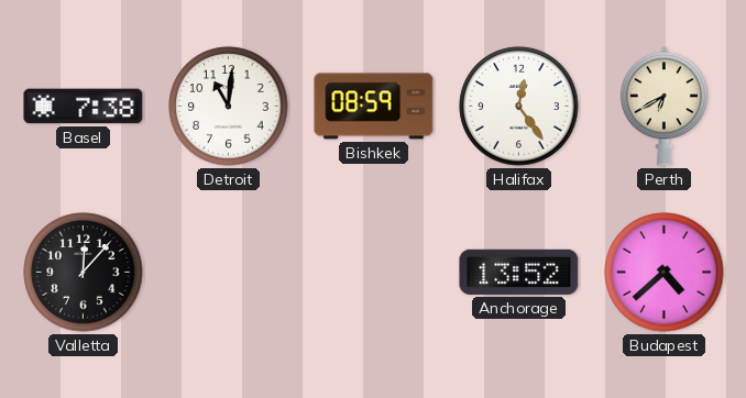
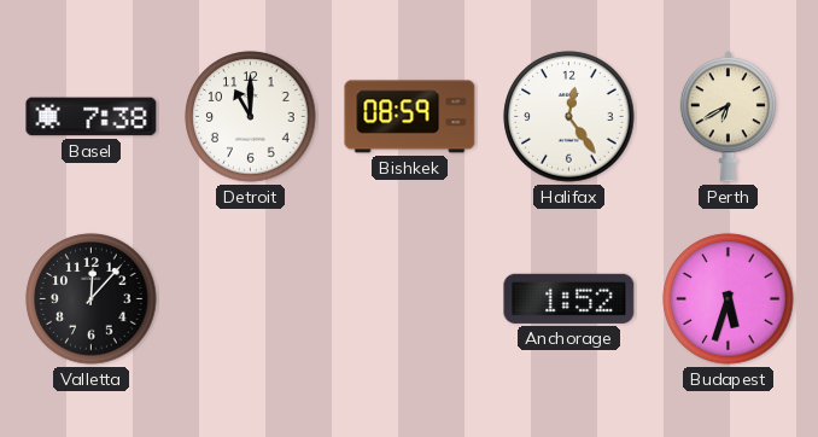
Detroit: 11:01 -> 11:00 (251, 117)
Anchorage: 13:52 -> 1:52 (569, 298)
Budapest: 4:38 -> 5:33 (729, 299)
